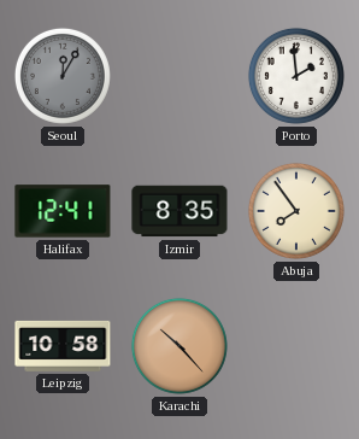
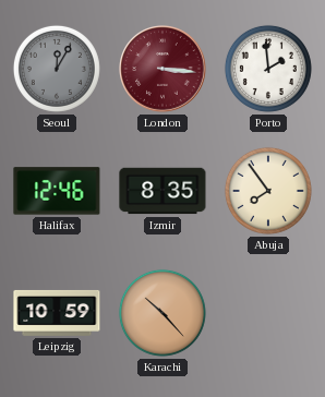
London: none -> 3:16 (162, 69)
Halifax: 12:41 -> 12:46 (57, 191)
Leipzig: 10:58 -> 10:59 (57, 313)
